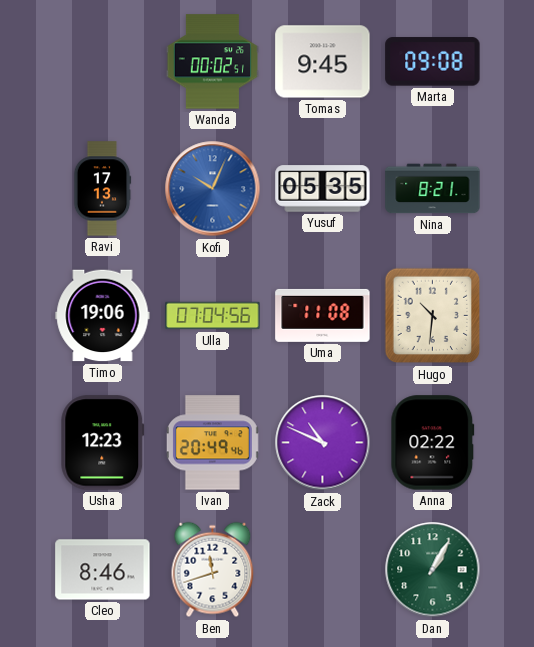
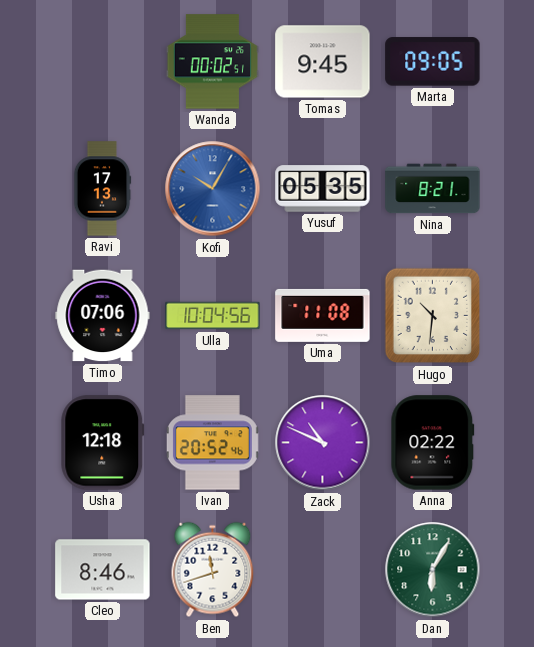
Marta: 09:08 -> 09:05 (433, 62)
Kofi: 10:04 -> 10:05 (213, 189)
Timo: 19:06 -> 07:06 (103, 316)
Ulla: 07:04 -> 10:04 (213, 316)
Usha: 12:23 -> 12:18 (103, 443)
Ivan: 20:49 -> 20:52 (212, 443)
Dan: 1:05 -> 6:05 (433, 570)
